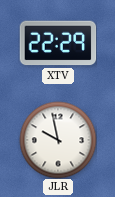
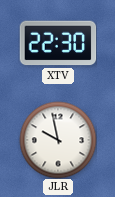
XTV: 22:29 -> 22:30 (58, 43)
